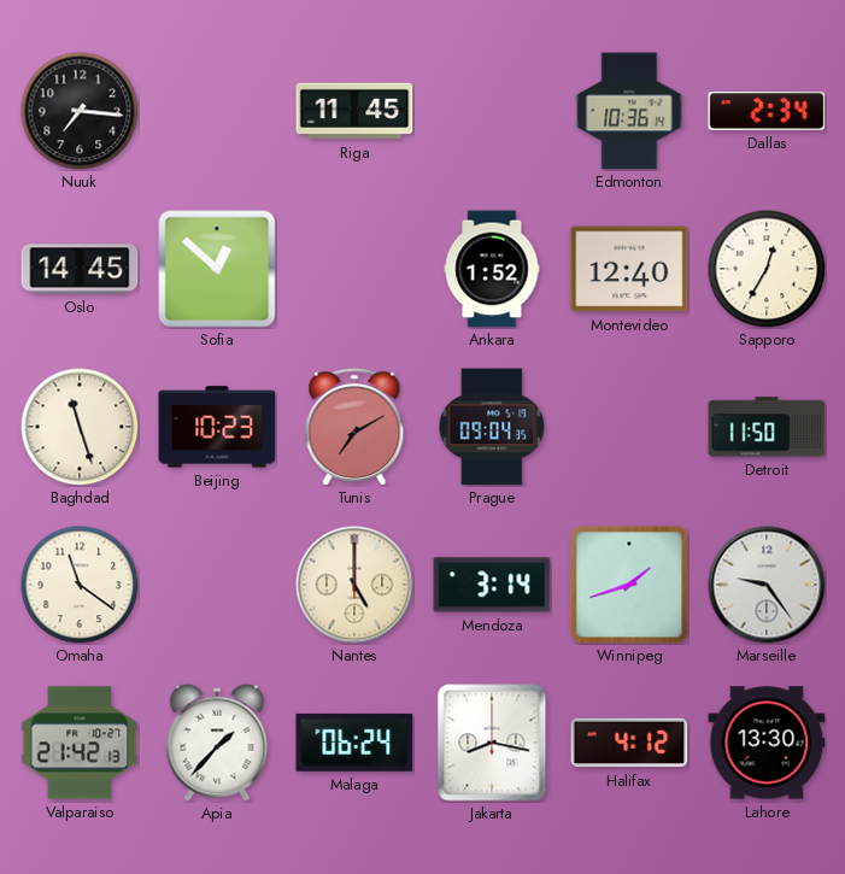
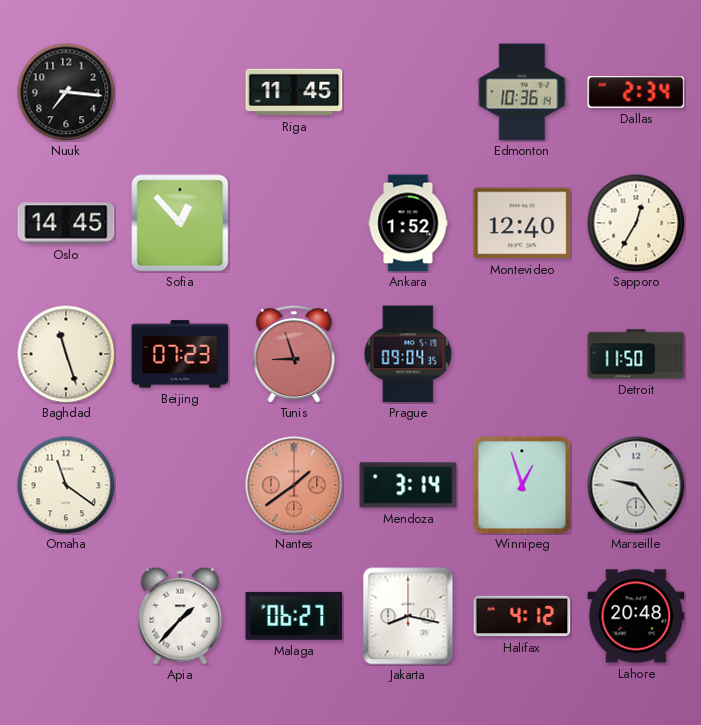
Sofia: 12:52 -> 12:53 (180, 223)
Beijing: 10:23 -> 07:23 (180, 354)
Tunis: 7:10 -> 8:57 (294, 353)
Nantes: 5:00 -> 1:39 (294, 485)
Nantes dial: cream -> salmon (294, 485)
Winnipeg: 1:42 -> 12:57 (522, 485)
Valparaiso: 21:42 -> none (80, 743)
Malaga: 06:24 -> 06:27 (294, 616)
Lahore: 13:30 -> 20:48 (636, 616)
